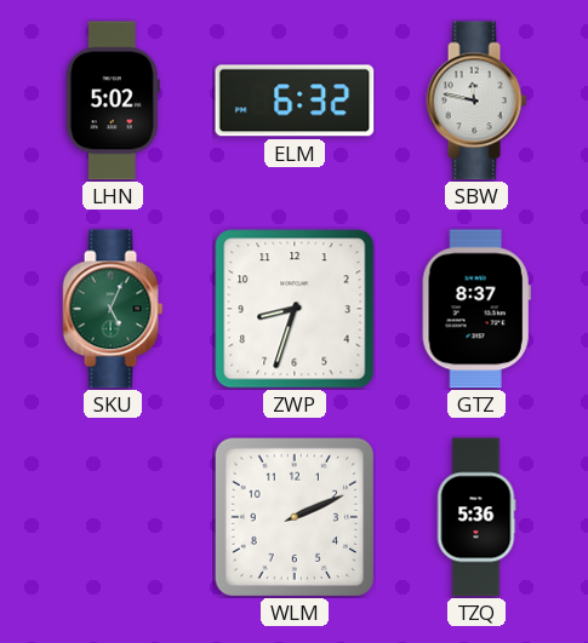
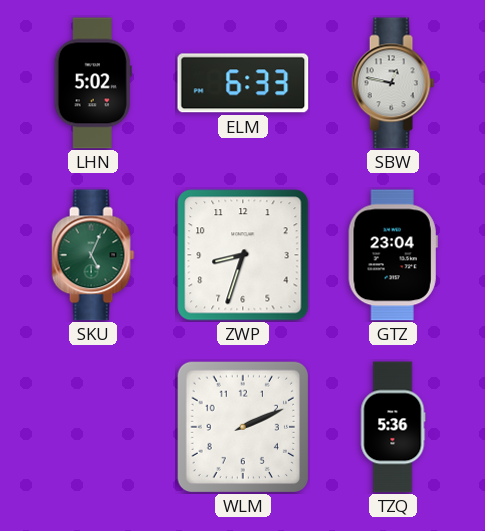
ELM: 6:32 -> 6:33 (243, 83)
SBW: 11:47 -> 12:47 (393, 83)
GTZ: 8:37 -> 23:04 (393, 255)
